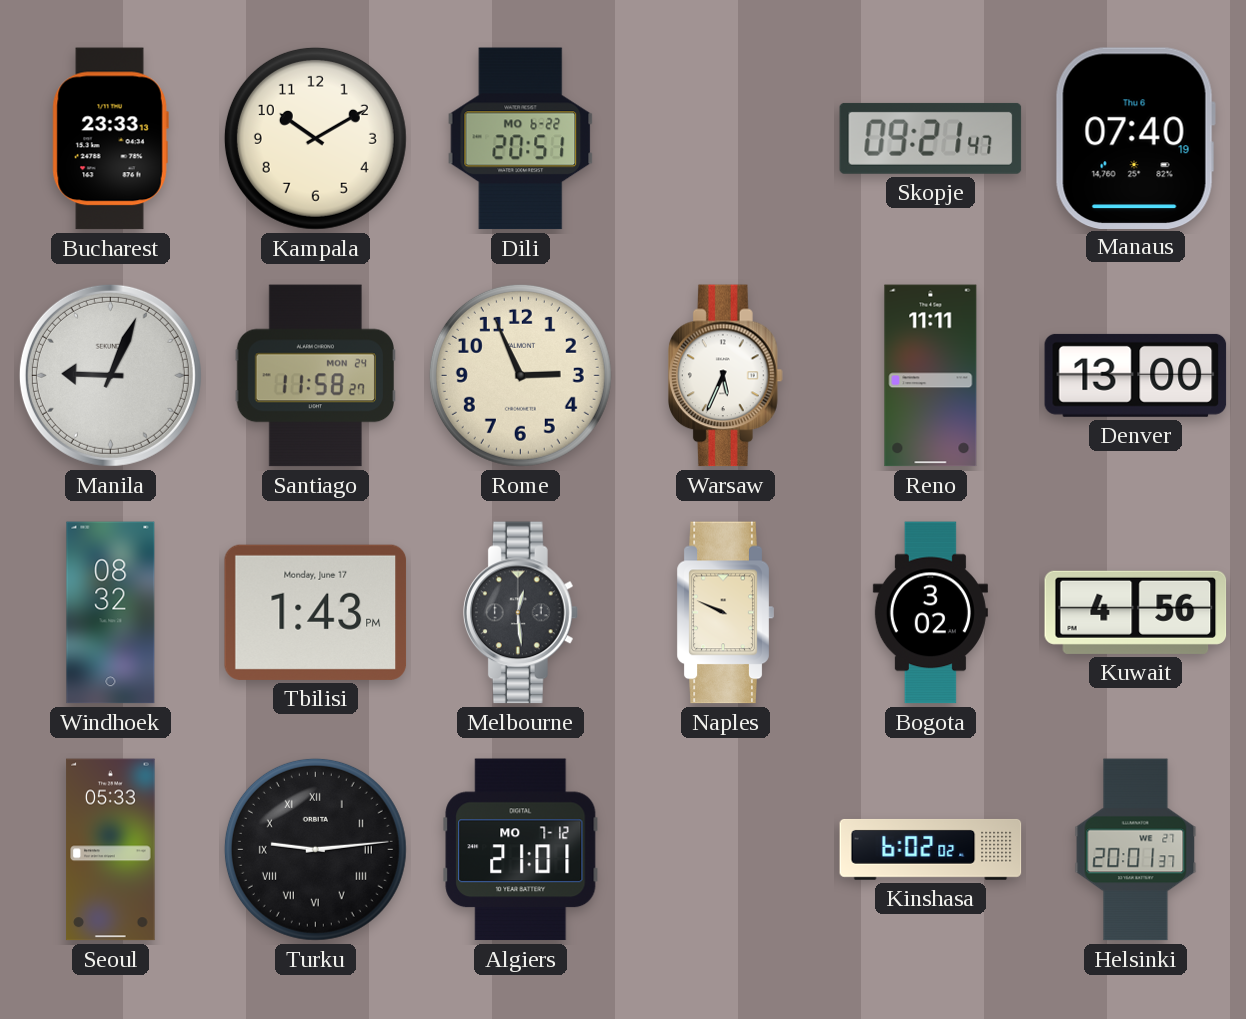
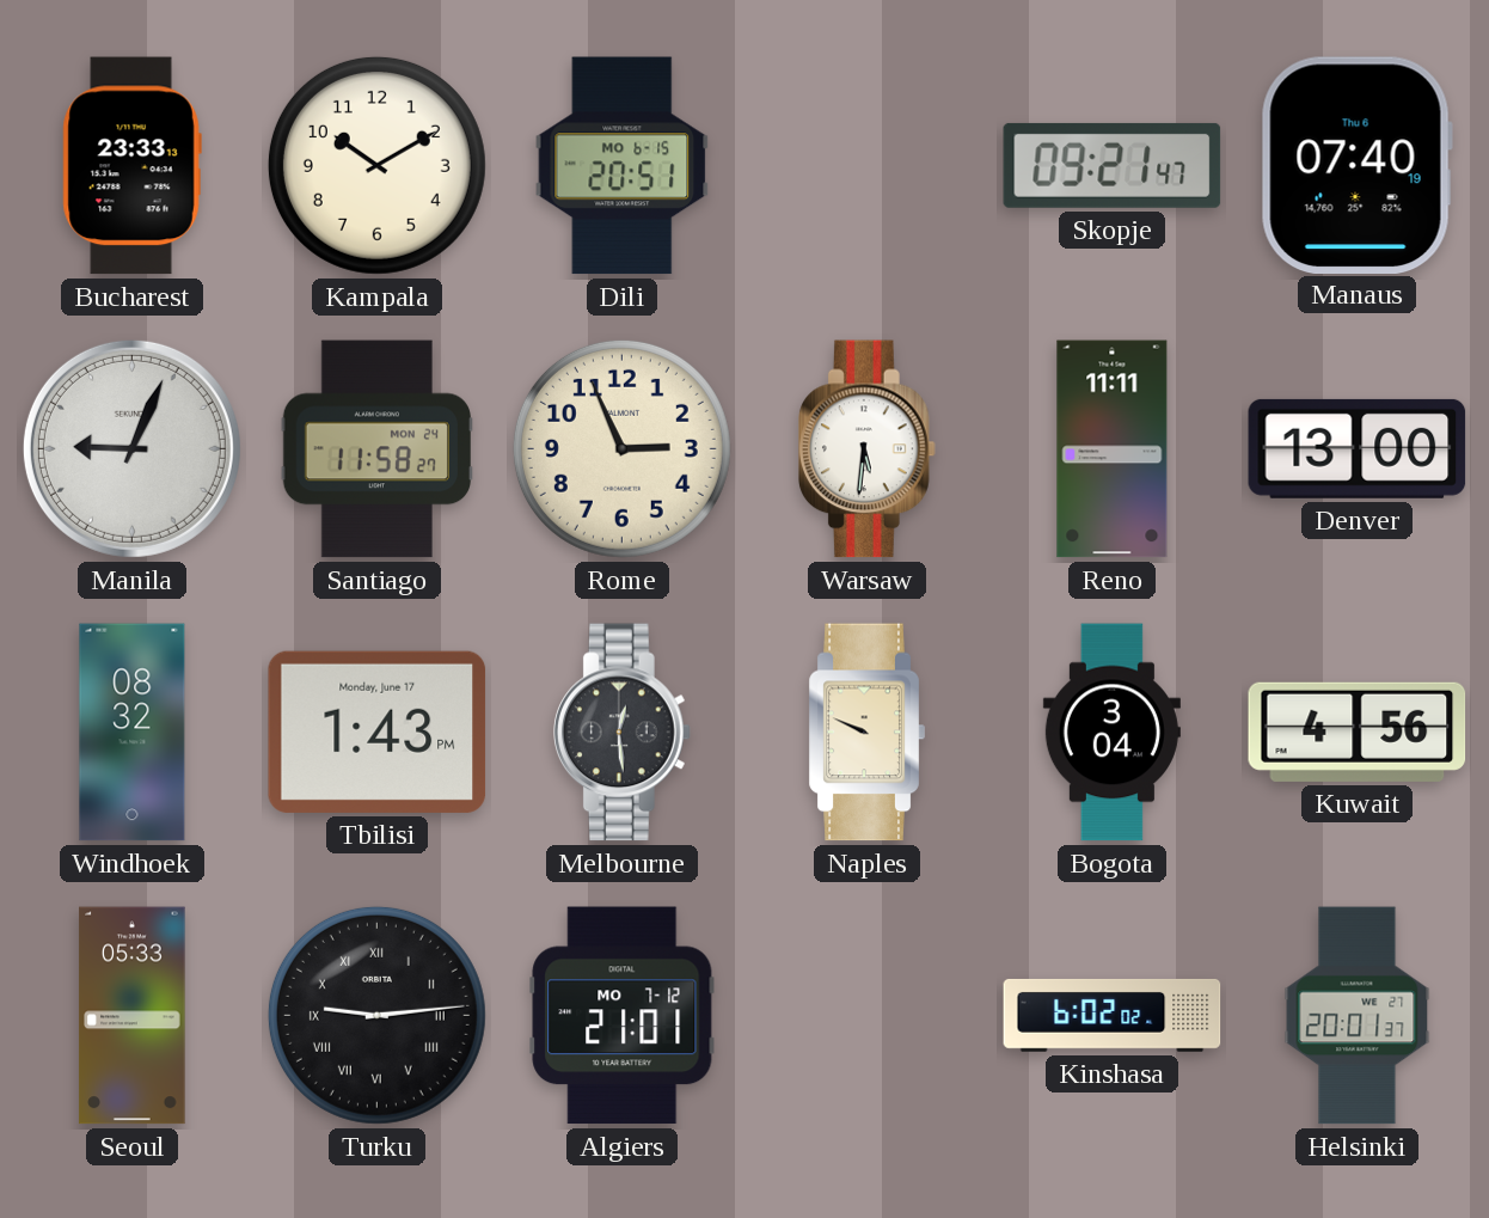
Dili date: MO 6-22 -> MO 6-15 (623, 166)
Warsaw: 5:34 -> 5:31 (868, 449)
Bogota: 3:02 -> 3:04 (1111, 733)
